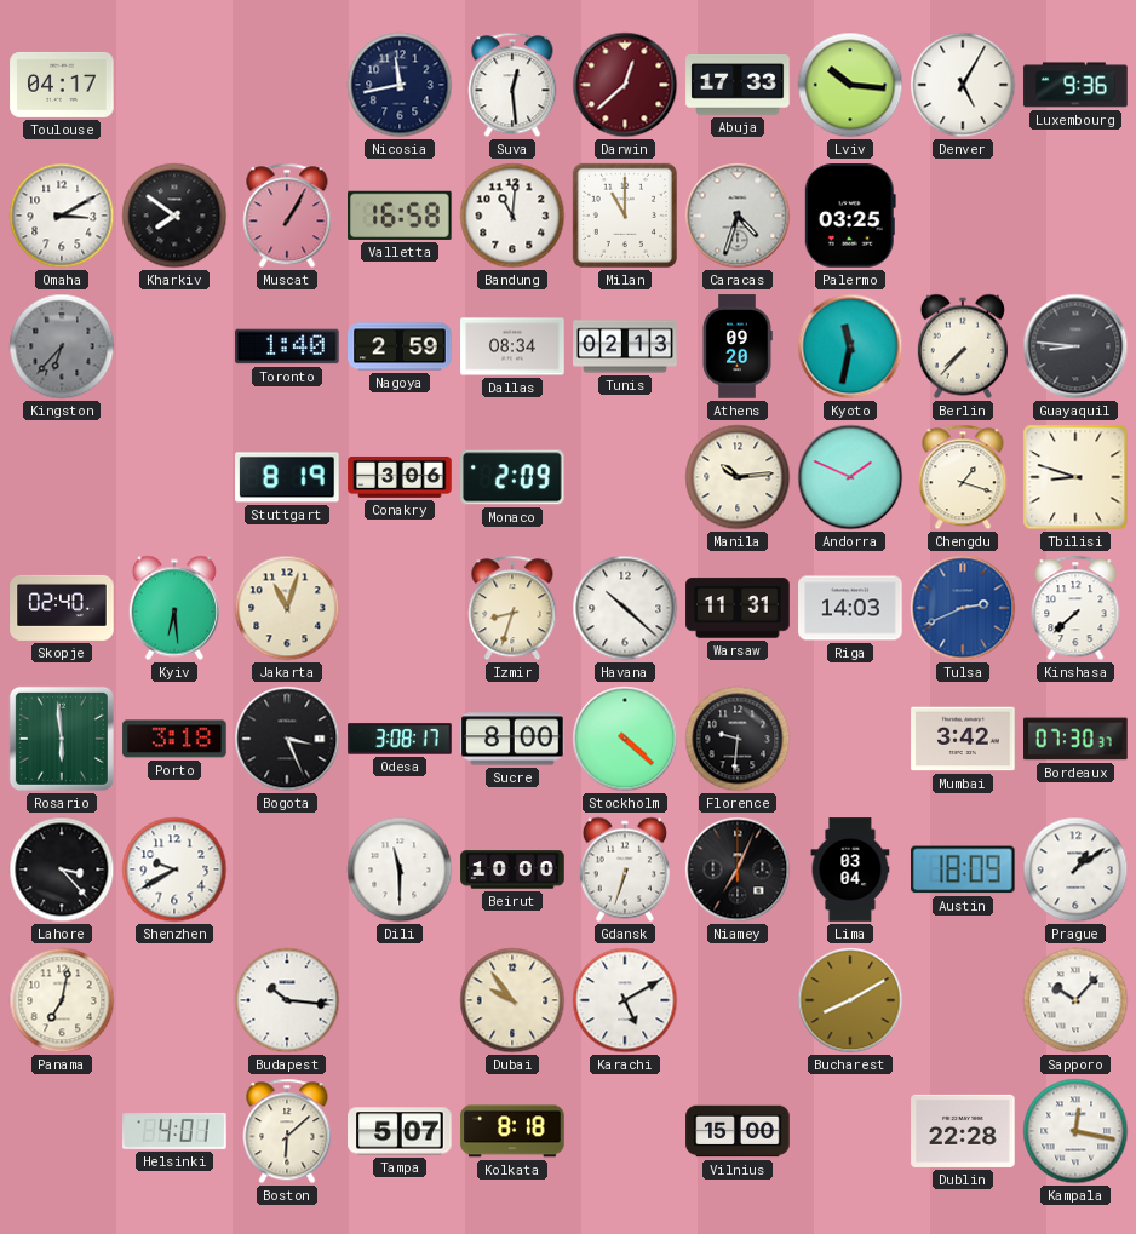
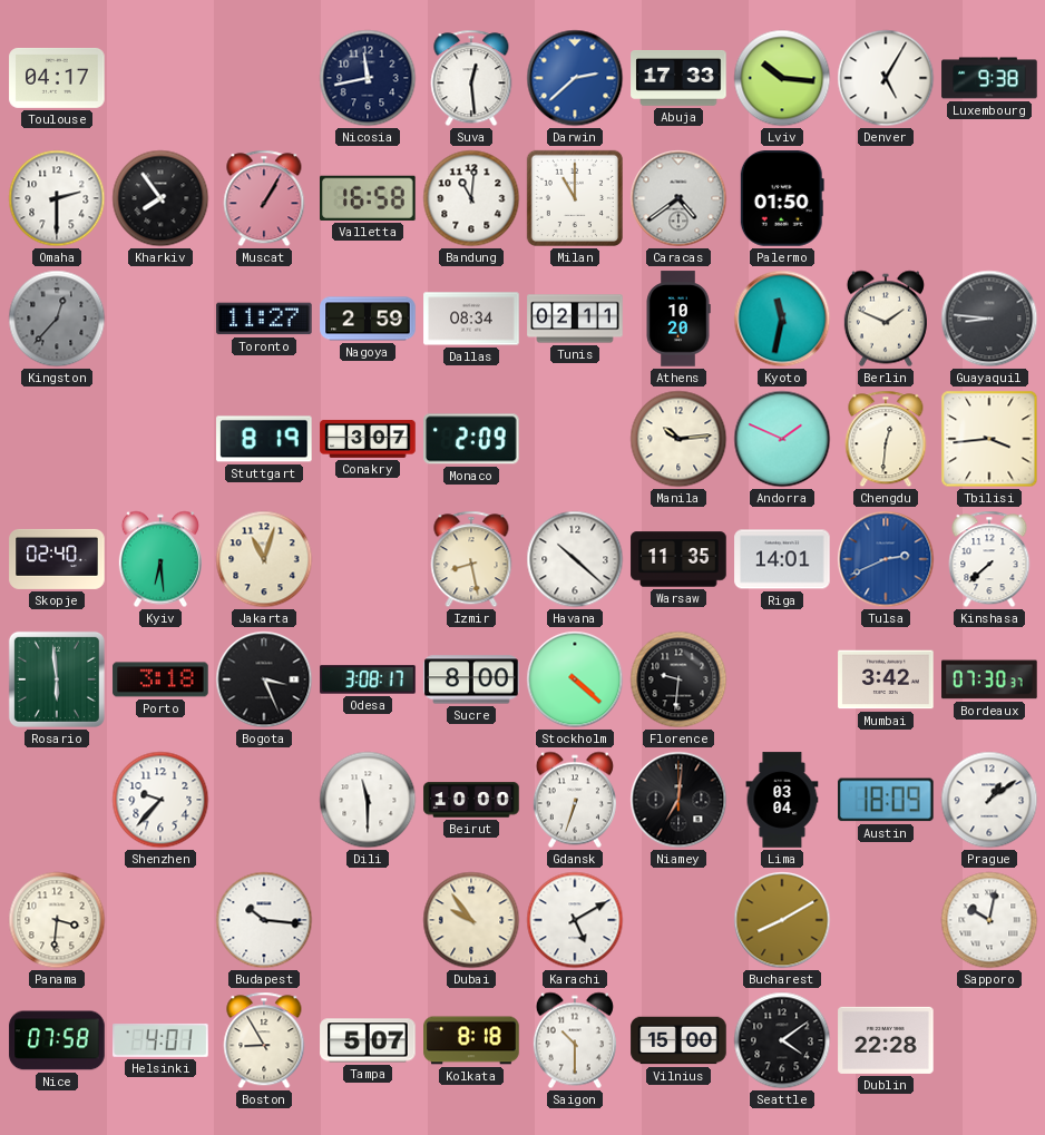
Darwin: 12:38 -> 2:38 (575, 78)
Darwin dial: burgundy -> blue (575, 78)
Luxembourg: 9:36 -> 9:38 (989, 78)
Omaha: 3:10 -> 2:30 (57, 198)
Kharkiv: 7:51 -> 7:54 (160, 198)
Caracas: 4:33 -> 4:39 (678, 198)
Palermo: 03:25 -> 01:50 (782, 198)
Kingston: 6:37 -> 12:37 (57, 319)
Toronto: 1:40 -> 11:27 (264, 319)
Tunis: 02:13 -> 02:11 (575, 319)
Athens: 09:20 -> 10:20 (678, 319)
Berlin: 7:37 -> 1:49 (886, 319)
Conakry: 3:06 -> 3:07 (368, 439)
Chengdu: 1:18 -> 12:31 (886, 439)
Tbilisi: 8:48 -> 3:44 (989, 439)
Izmir: 8:33 -> 8:28 (471, 559)
Warsaw: 11:31 -> 11:35 (678, 559)
Riga: 14:03 -> 14:01 (782, 559)
Lahore: 3:23 -> none (62, 869)
Shenzhen: 9:40 -> 9:37 (160, 800)
Niamey: 7:04 -> 7:01 (678, 800)
Panama: 7:02 -> 3:31 (57, 920)
Sapporo: 10:07 -> 10:02 (989, 920)
Nice: none -> 07:58 (57, 1040)
Boston: 6:08 -> 8:55 (264, 1040)
Saigon: none -> 10:30 (575, 1040)
Seattle: none -> 4:09 (782, 1040)
Kampala: 12:17 -> none (1075, 1131)
